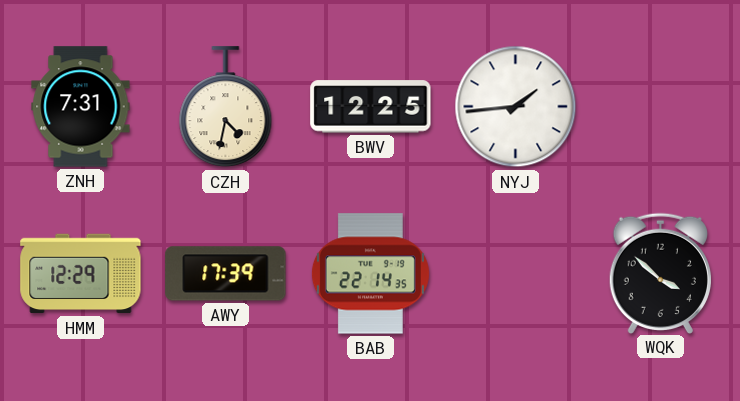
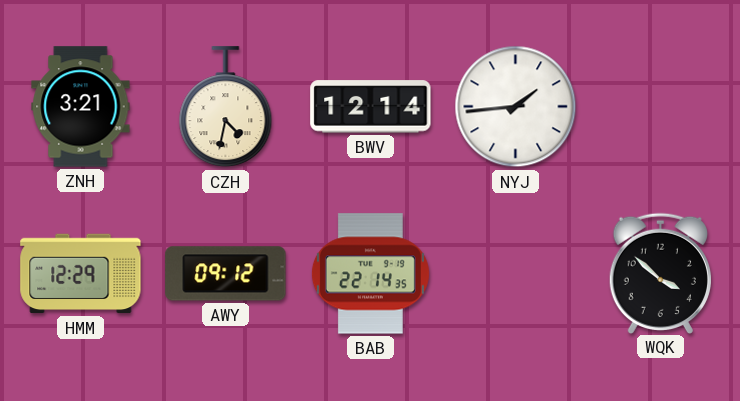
ZNH: 7:31 -> 3:21 (81, 107)
BWV: 12:25 -> 12:14 (371, 107)
AWY: 17:39 -> 09:12 (226, 274)
